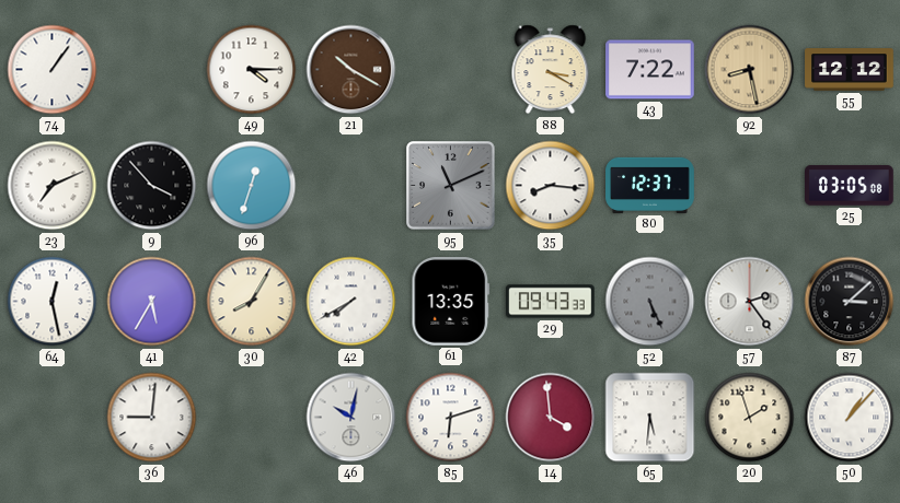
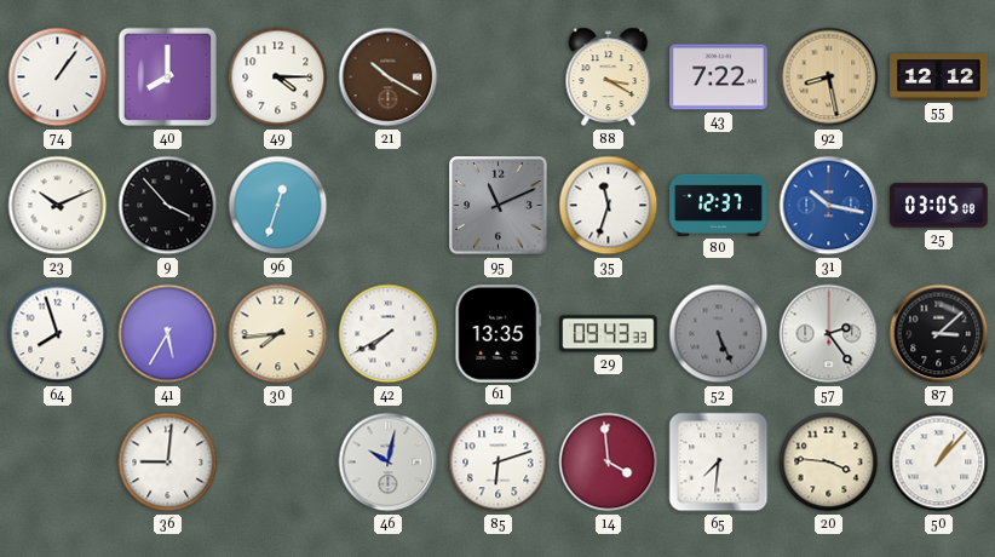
40: none -> 8:00 (168, 77)
23: 7:11 -> 10:11 (58, 206)
35: 8:16 -> 11:33 (609, 206)
31: none -> 10:17 (829, 206)
64: 12:28 -> 7:57 (58, 334)
30: 8:05 -> 7:44 (278, 334)
65: 5:31 -> 7:31 (719, 463)
20: 1:57 -> 3:46 (829, 463)
